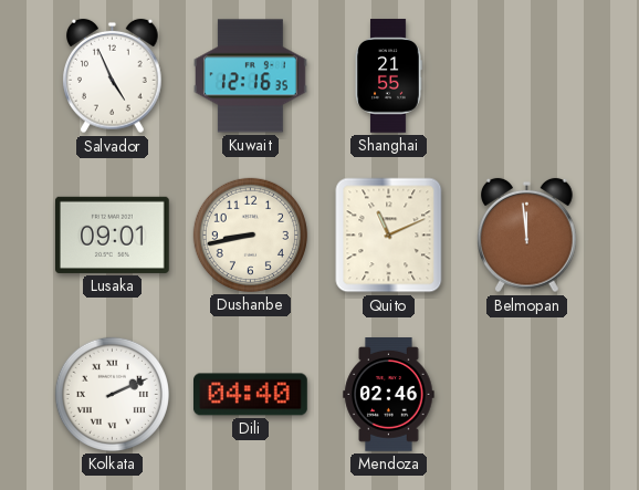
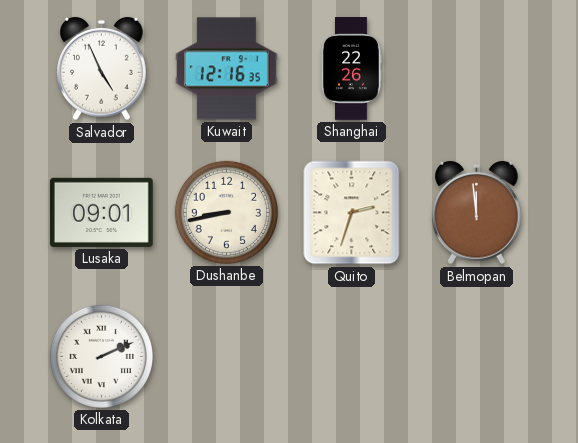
Shanghai: 21:55 -> 22:26 (351, 69)
Quito: 11:11 -> 2:33 (352, 213)
Dili: 04:40 -> none (251, 395)
Mendoza: 02:46 -> none (389, 395)
